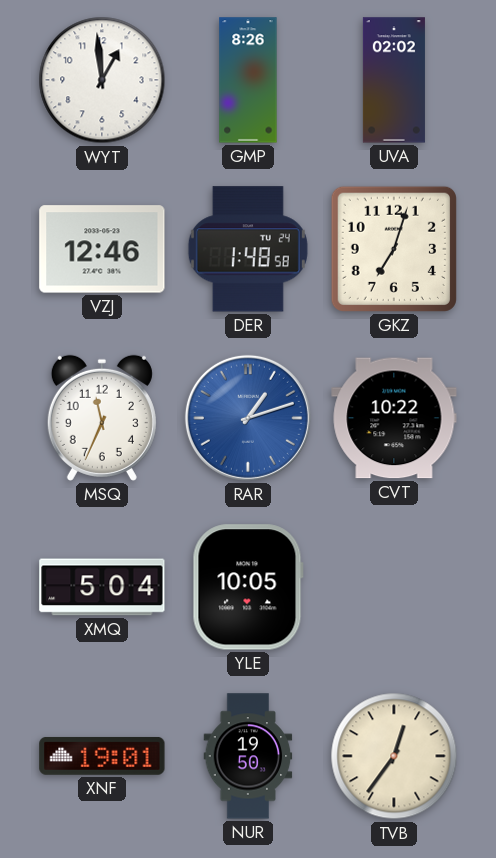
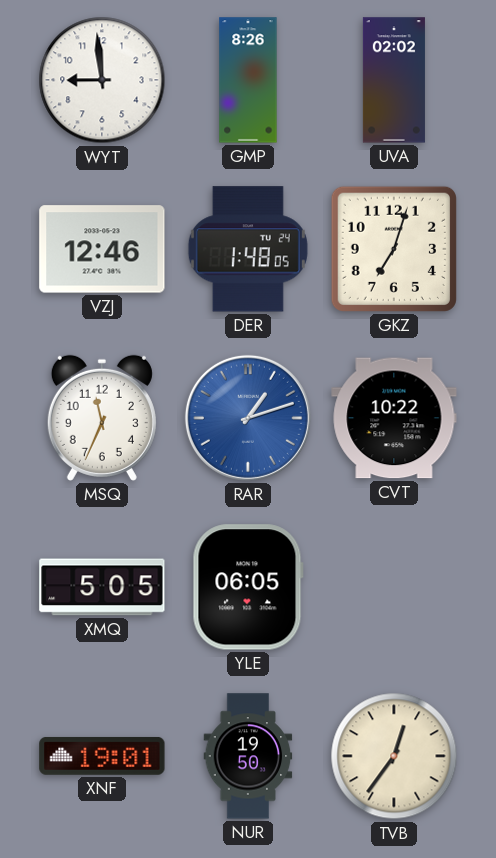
WYT: 12:59 -> 8:59 (102, 80)
DER: 1:48:58 -> 1:48:05 (248, 249)
XMQ: 5:04 -> 5:05 (102, 587)
YLE: 10:05 -> 06:05 (248, 587)
